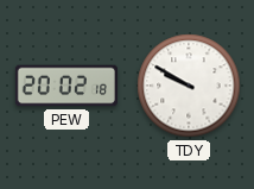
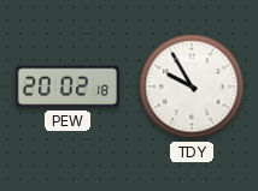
TDY: 9:50 -> 9:55 (192, 86)
